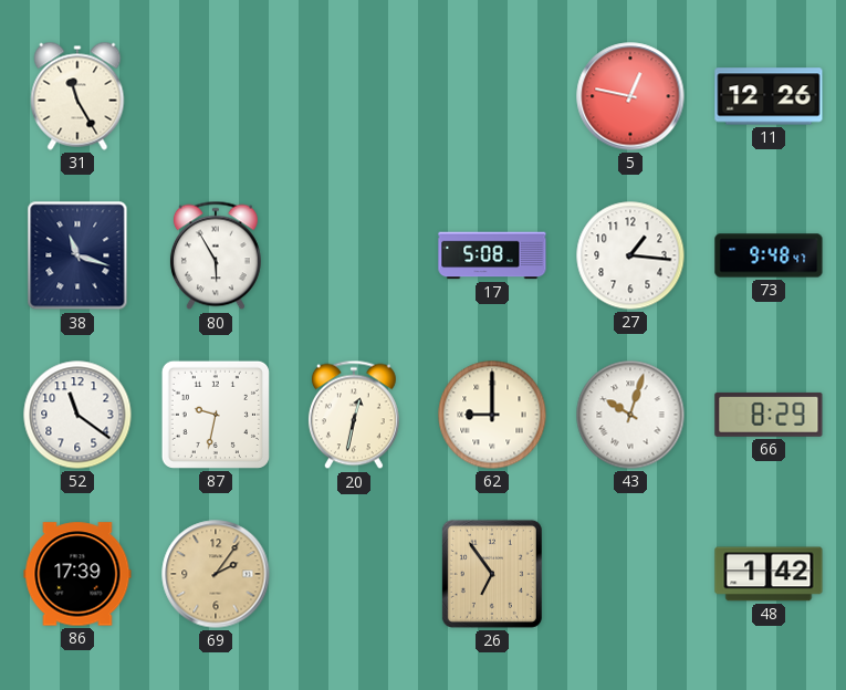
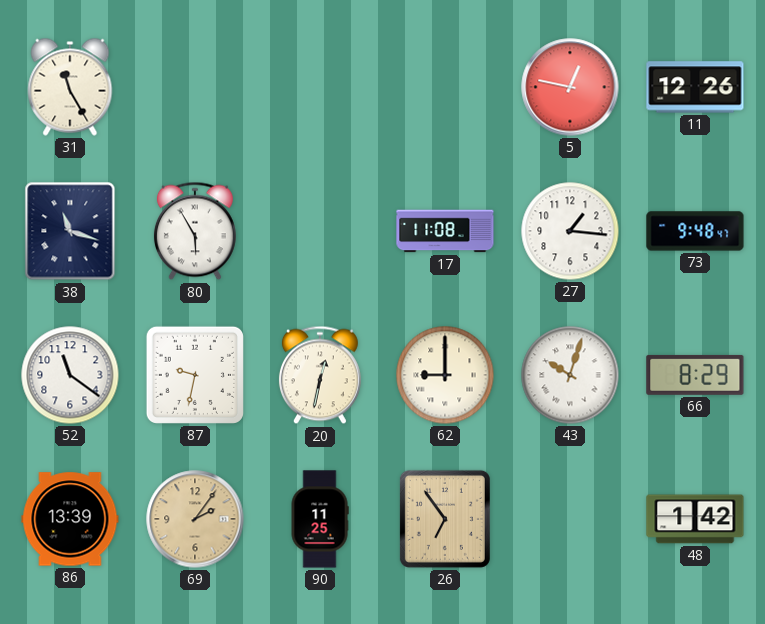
17: 5:08 -> 11:08 (445, 231)
86: 17:39 -> 13:39 (70, 519)
90: none -> 11:25 (320, 519)
